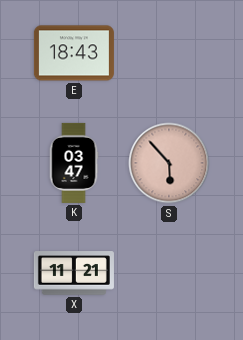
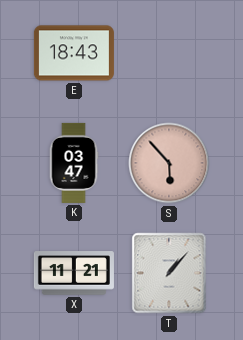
T: none -> 1:07 (169, 273)
